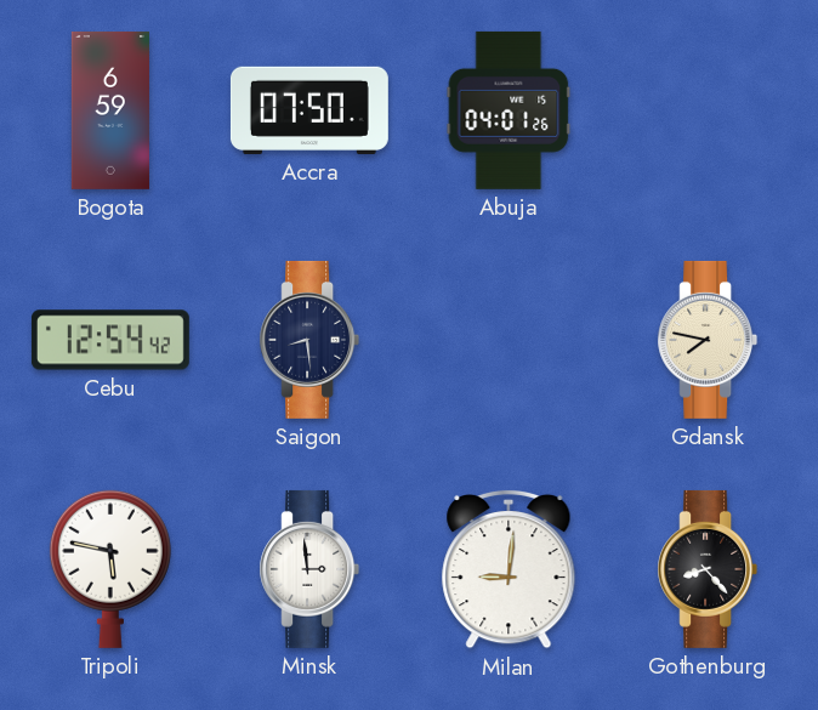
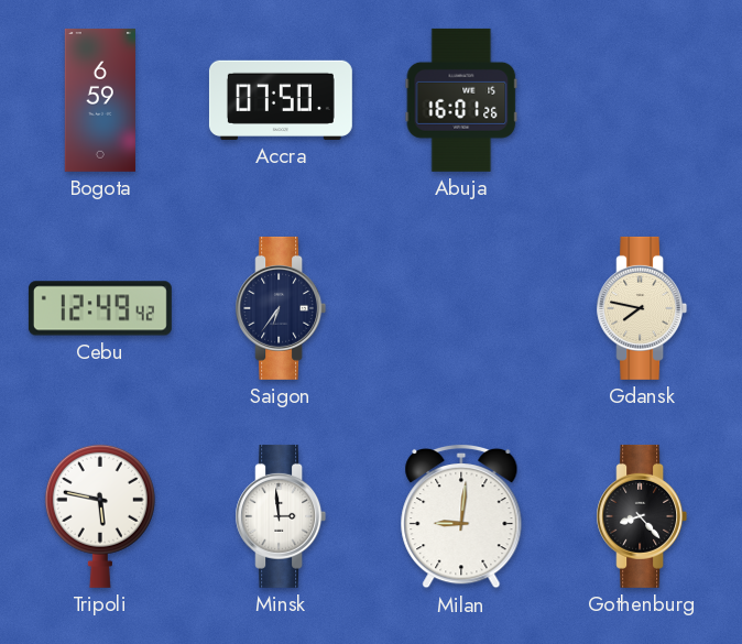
Abuja: 04:01 -> 16:01 (461, 100)
Cebu: 12:54 -> 12:49 (100, 308)
Saigon: 8:29 -> 6:36 (281, 308)
